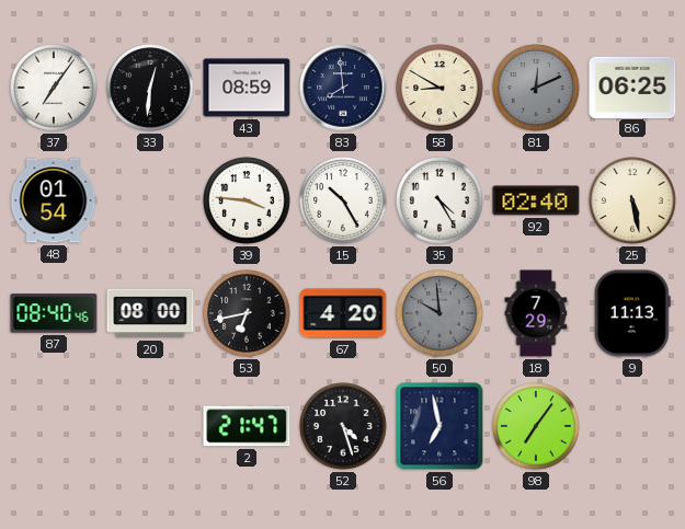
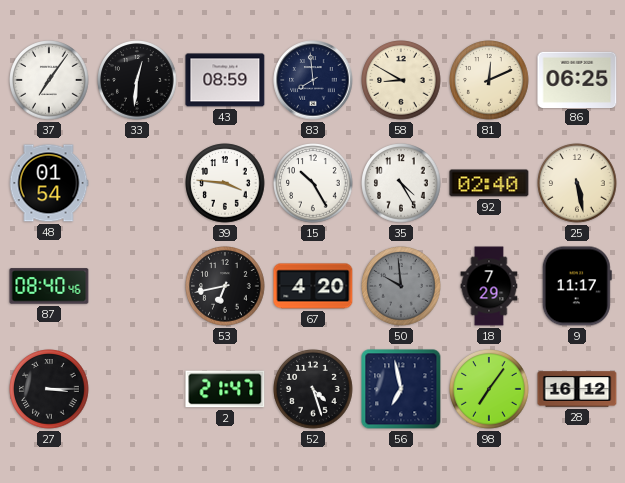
81 dial: grey -> cream (489, 80)
20: 08:00 -> none (150, 313)
9: 11:13 -> 11:17 (577, 286)
27: none -> 3:15 (49, 389)
28: none -> 16:12 (577, 389)
